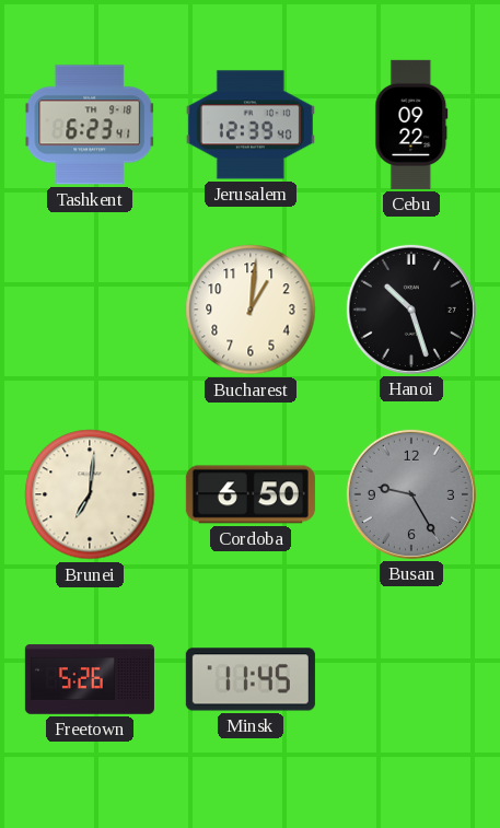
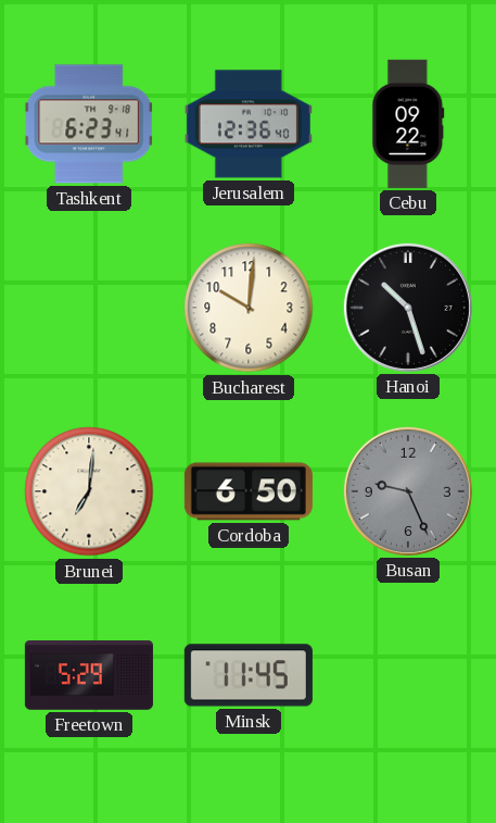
Jerusalem: 12:39 -> 12:36 (249, 124)
Bucharest: 1:01 -> 10:01 (249, 308)
Busan: 9:25 -> 9:26 (408, 491)
Freetown: 5:26 -> 5:29 (89, 675)
